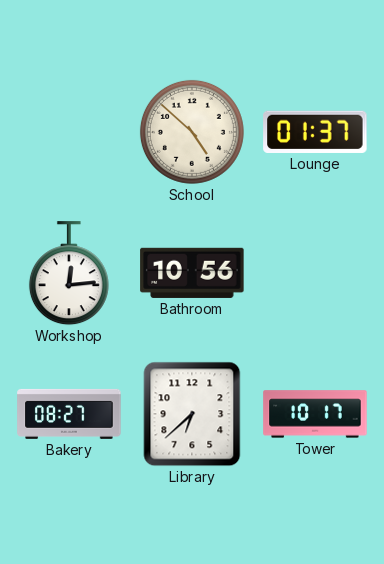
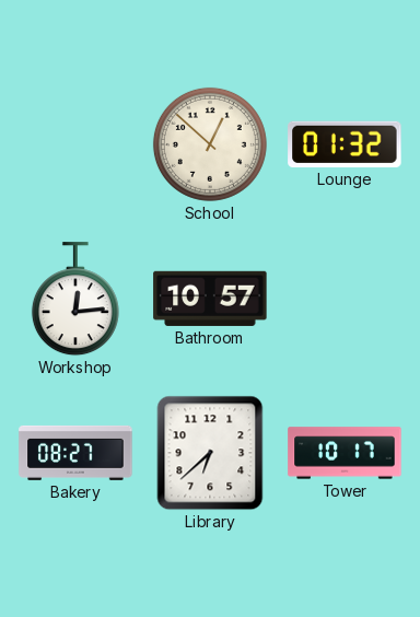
School: 4:52 -> 12:52 (210, 144)
Lounge: 01:37 -> 01:32 (345, 144)
Bathroom: 10:56 -> 10:57 (210, 299)
